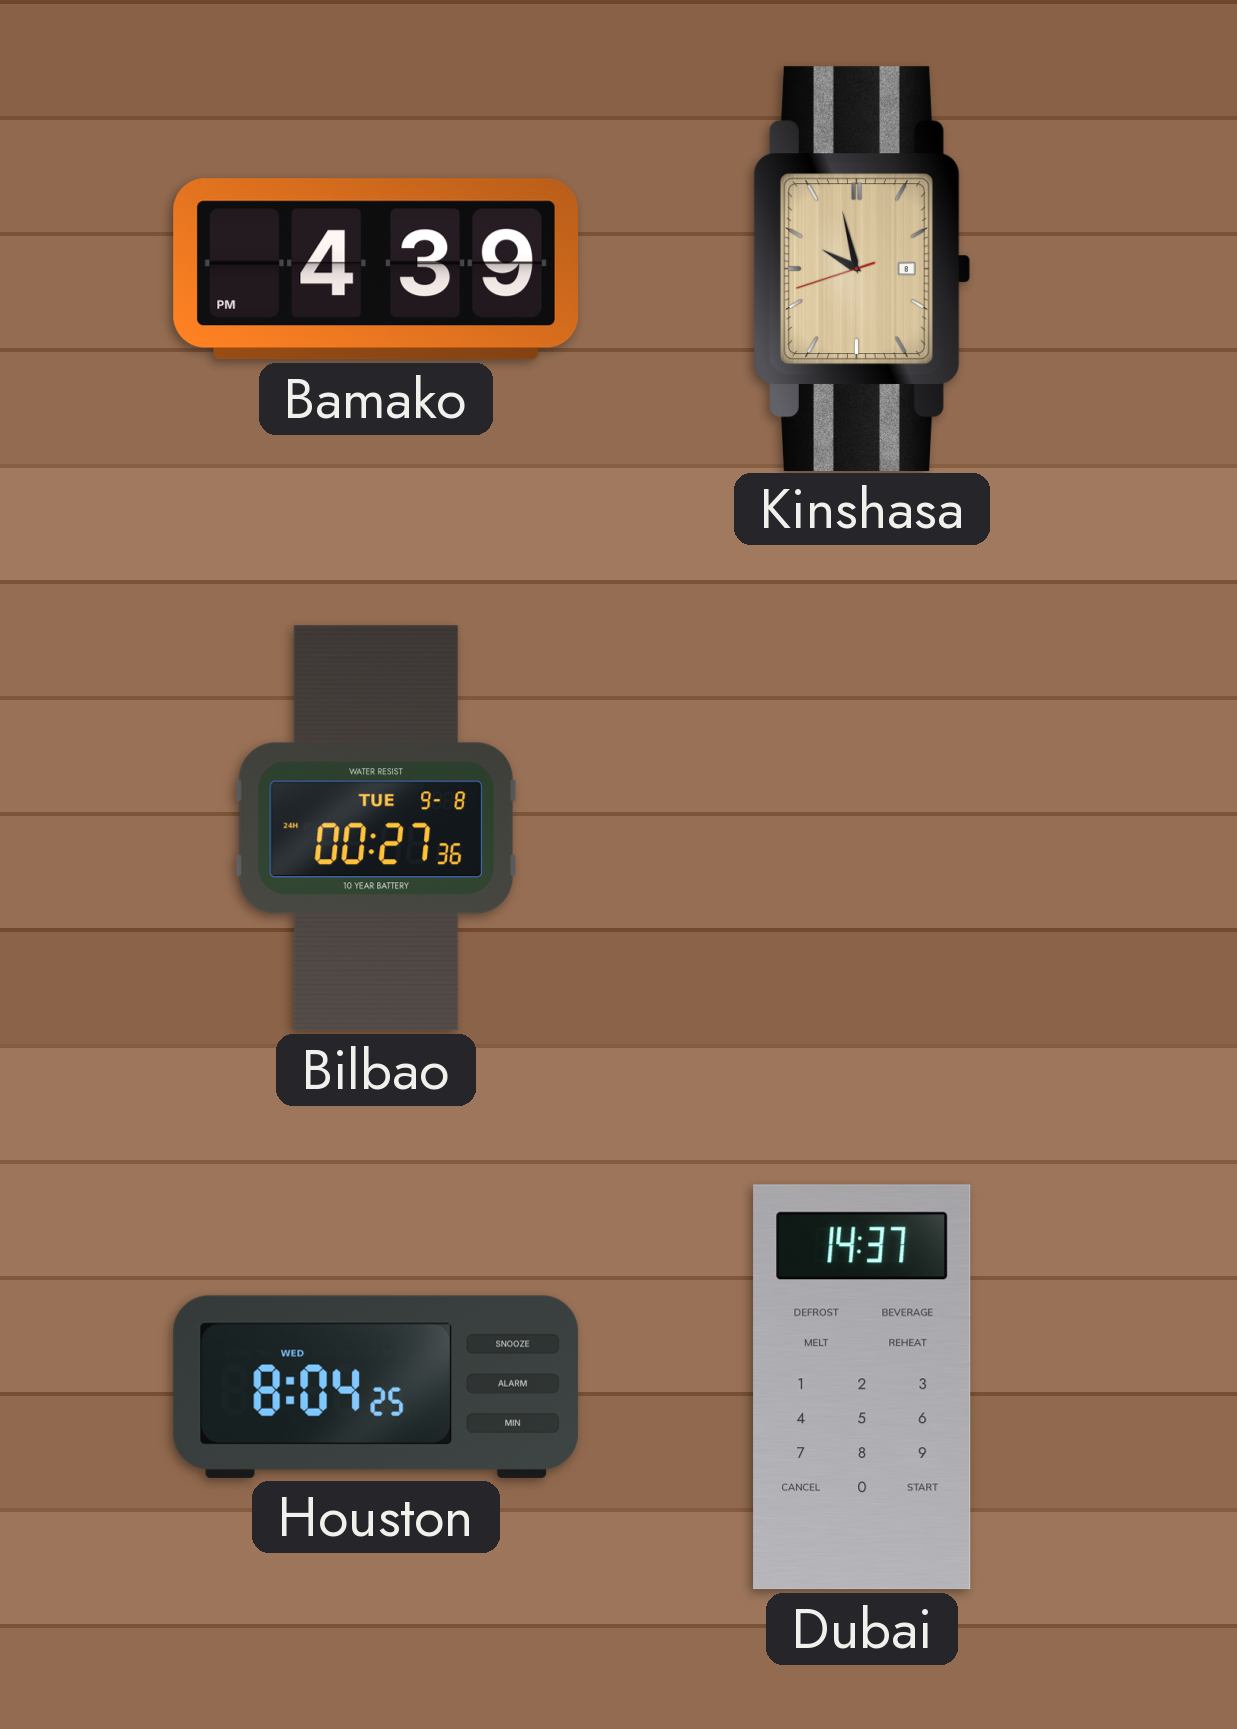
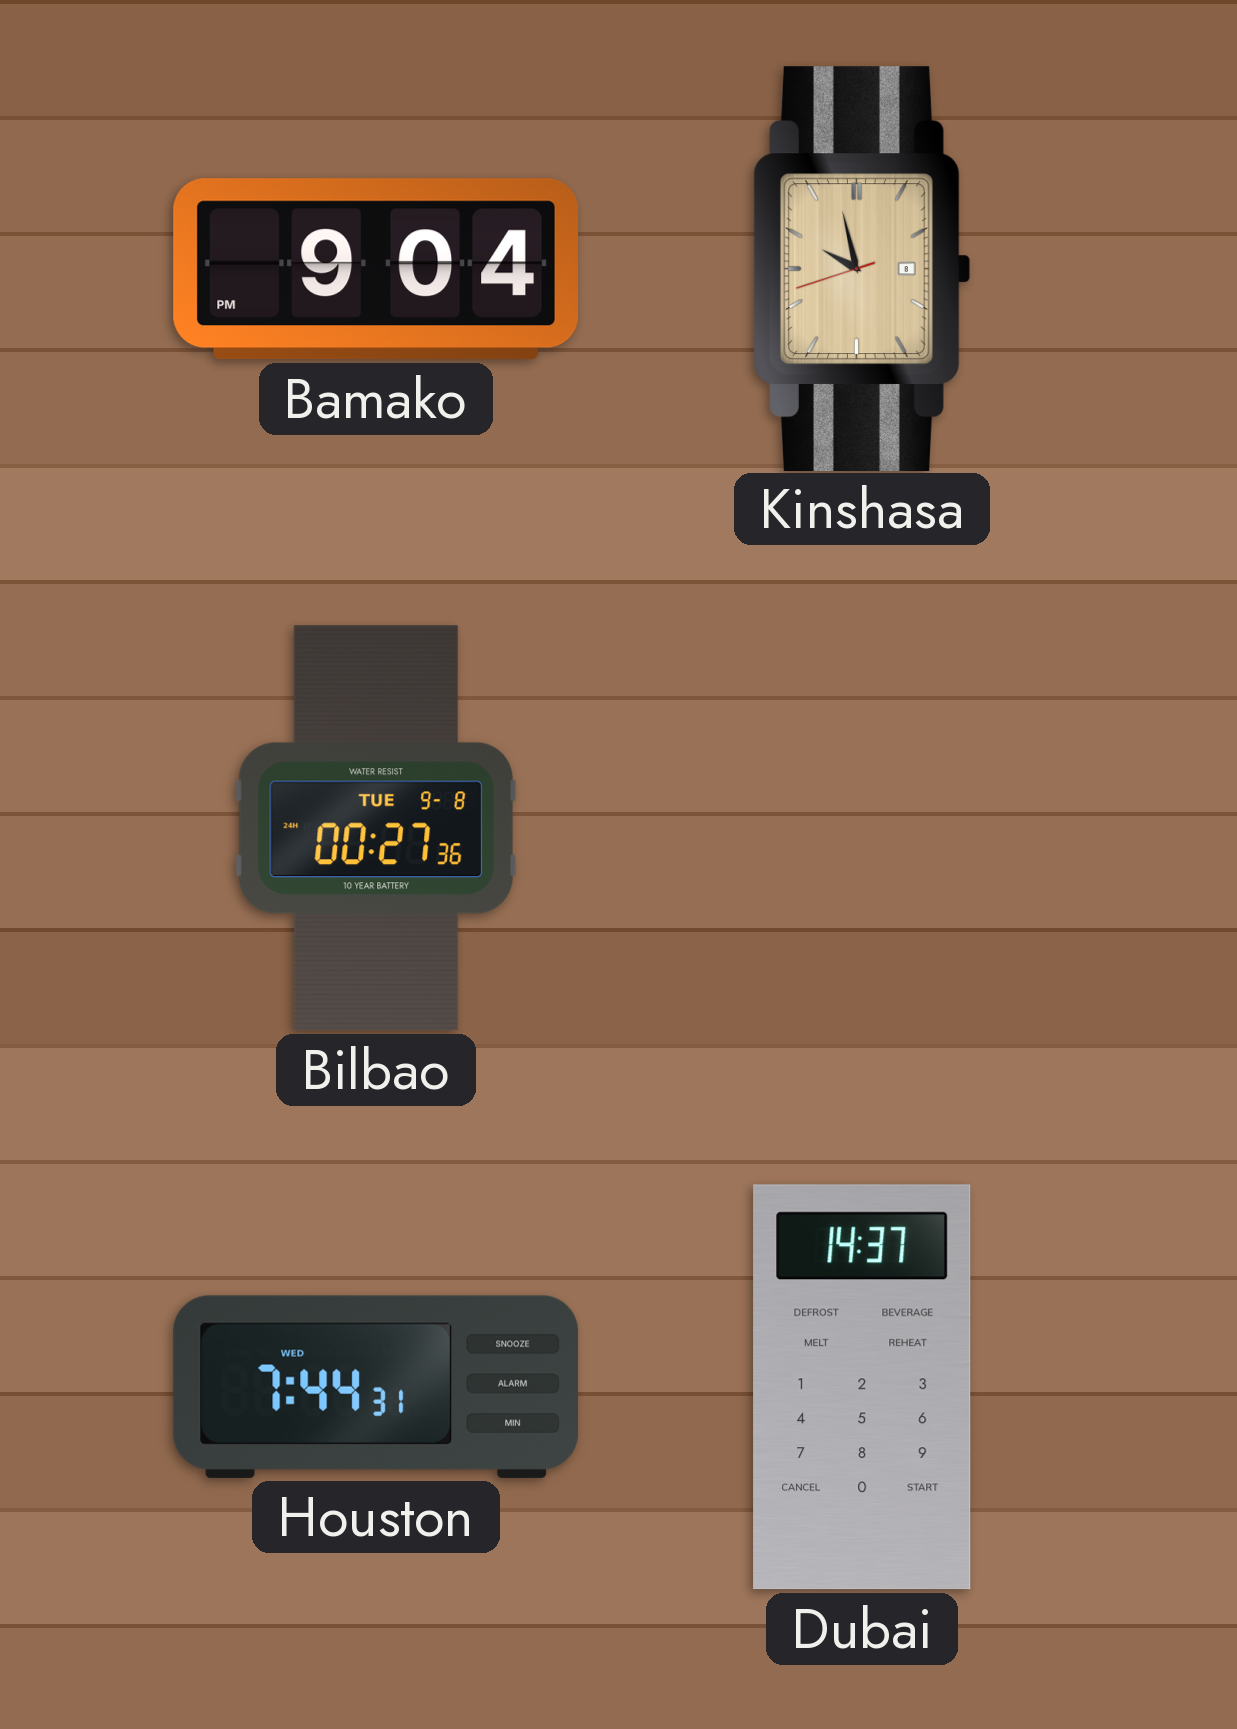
Bamako: 4:39 -> 9:04 (375, 269)
Houston: 8:04 -> 7:44 (376, 1387)
